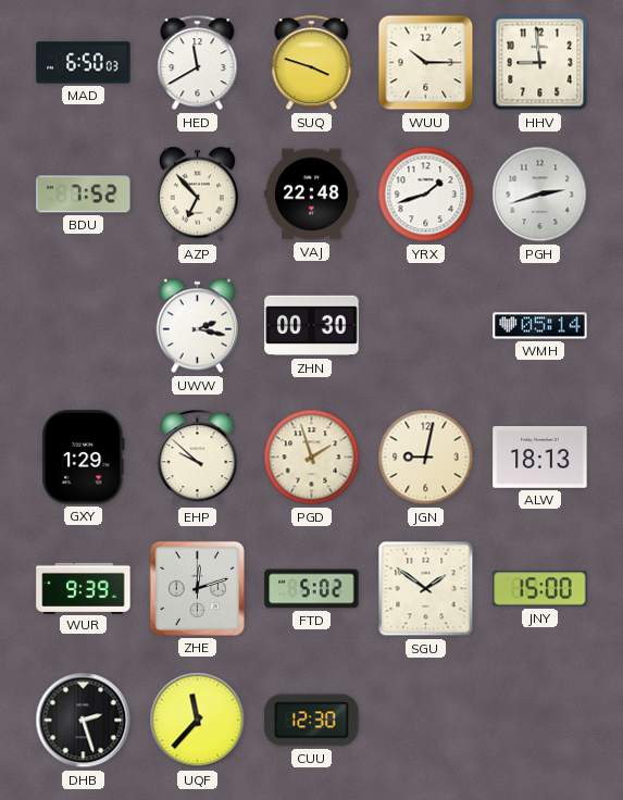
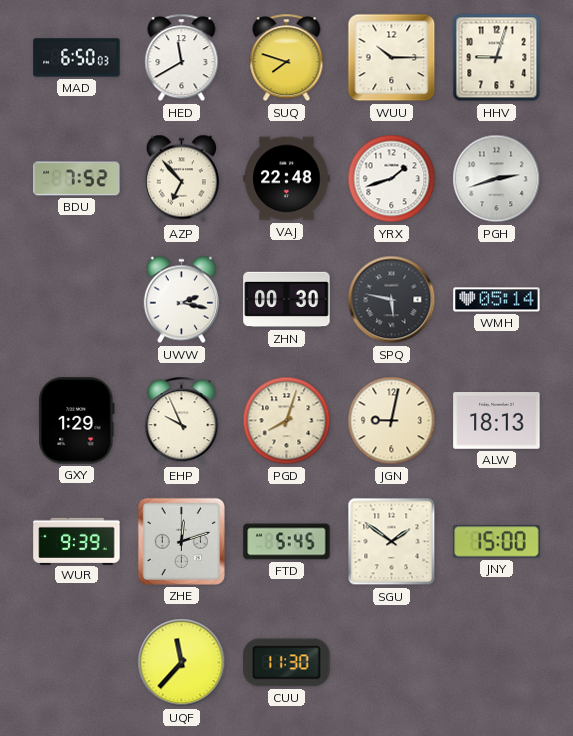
SUQ: 3:48 -> 7:48 (287, 58)
HHV: 8:59 -> 9:03 (497, 58)
SPQ: none -> 5:47 (392, 300)
EHP: 9:52 -> 9:56 (182, 421)
PGD: 1:57 -> 8:03 (287, 421)
FTD: 5:02 -> 5:45 (287, 542)
DHB: 2:27 -> none (84, 721)
CUU: 12:30 -> 11:30 (287, 663)
